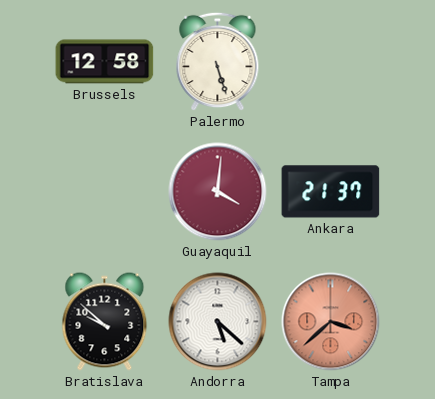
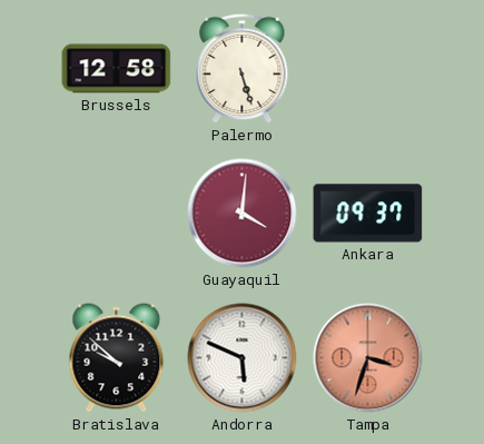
Ankara: 21:37 -> 09:37 (368, 214)
Andorra: 5:22 -> 5:49 (243, 358)
Tampa: 3:38 -> 3:33 (368, 358)
